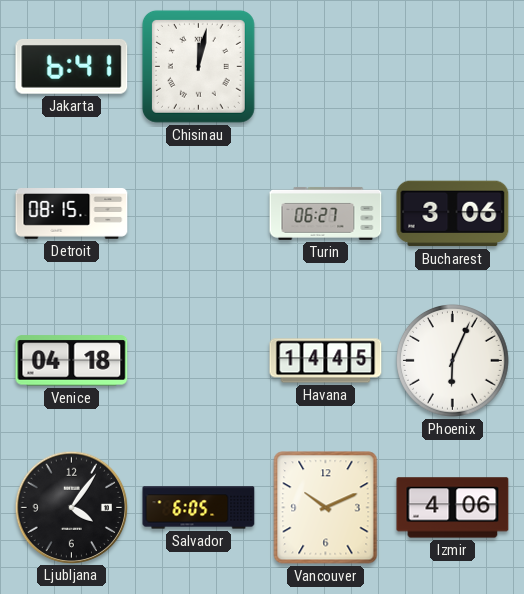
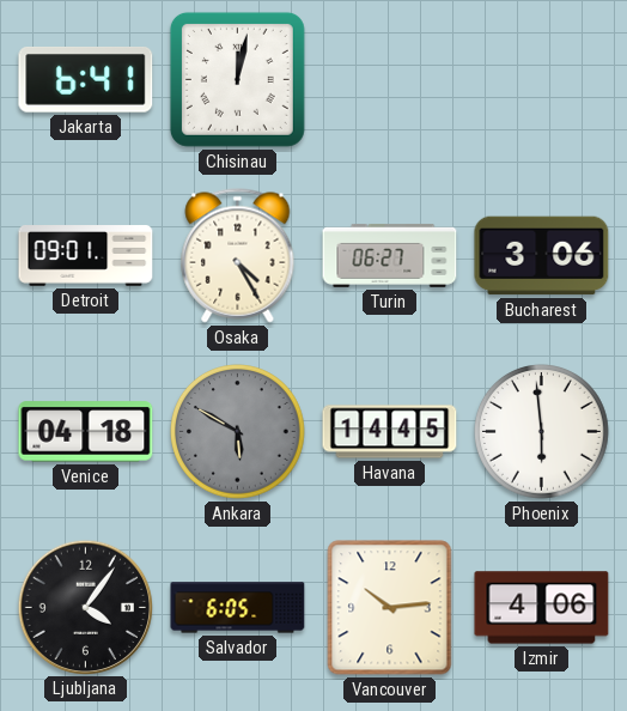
Detroit: 08:15 -> 09:01 (86, 256)
Osaka: none -> 4:25 (238, 256)
Ankara: none -> 5:50 (238, 432)
Phoenix: 6:04 -> 5:59 (542, 432)
Vancouver: 10:11 -> 10:14 (390, 608)
